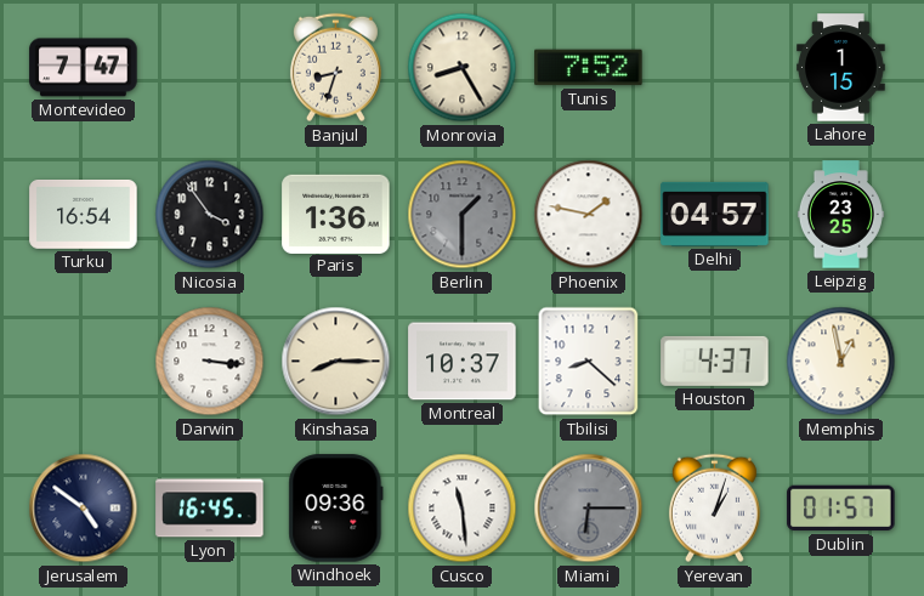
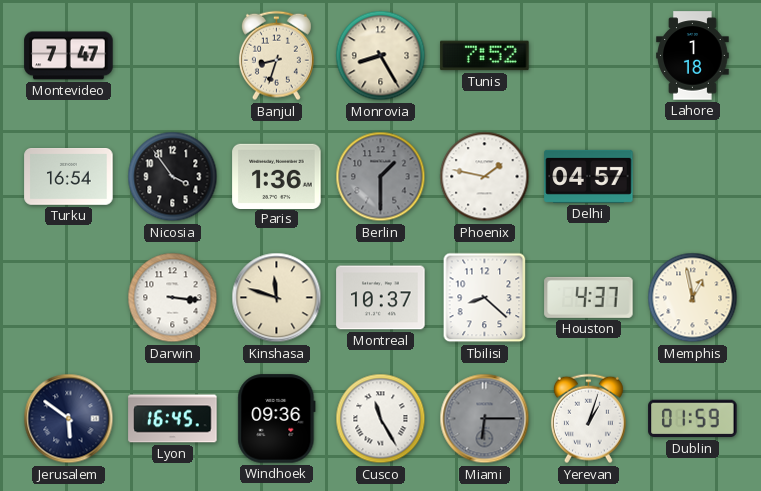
Lahore: 1:15 -> 1:18 (693, 56)
Leipzig: 23:25 -> none (840, 215)
Kinshasa: 8:15 -> 11:48 (277, 298)
Jerusalem: 4:51 -> 5:51 (69, 419)
Cusco: 11:29 -> 11:25 (381, 419)
Dublin: 01:57 -> 01:59 (693, 419)
